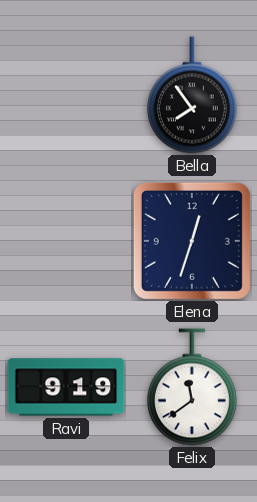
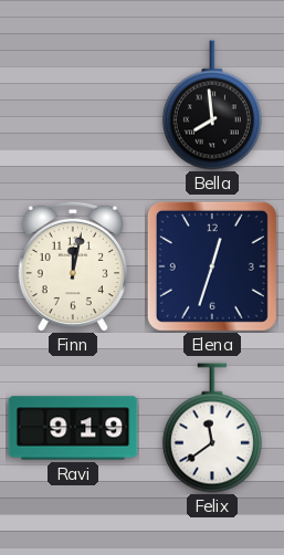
Bella: 7:54 -> 7:59 (212, 105)
Finn: none -> 12:02 (73, 266)
